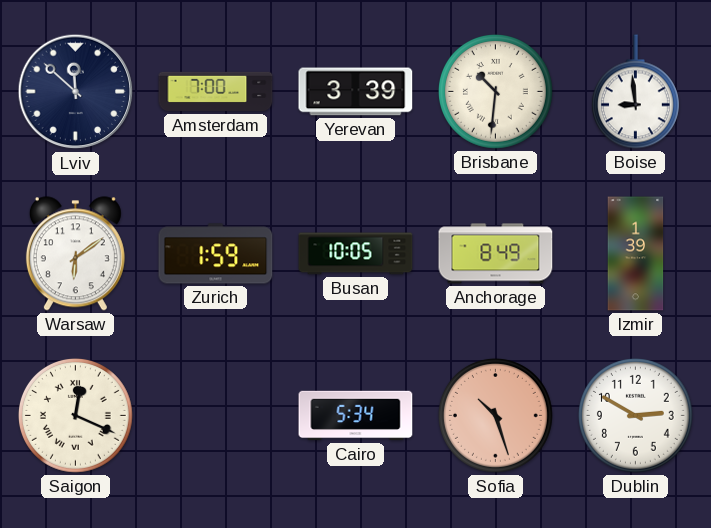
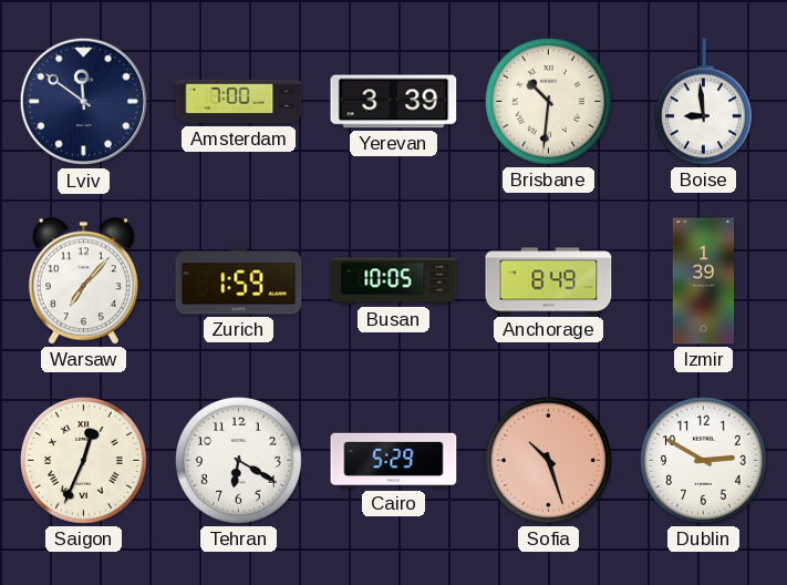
Lviv: 11:52 -> 11:51 (84, 102)
Warsaw: 6:09 -> 7:07 (83, 281)
Saigon: 12:19 -> 12:34 (83, 460)
Tehran: none -> 6:20 (238, 460)
Cairo: 5:34 -> 5:29 (394, 461)
